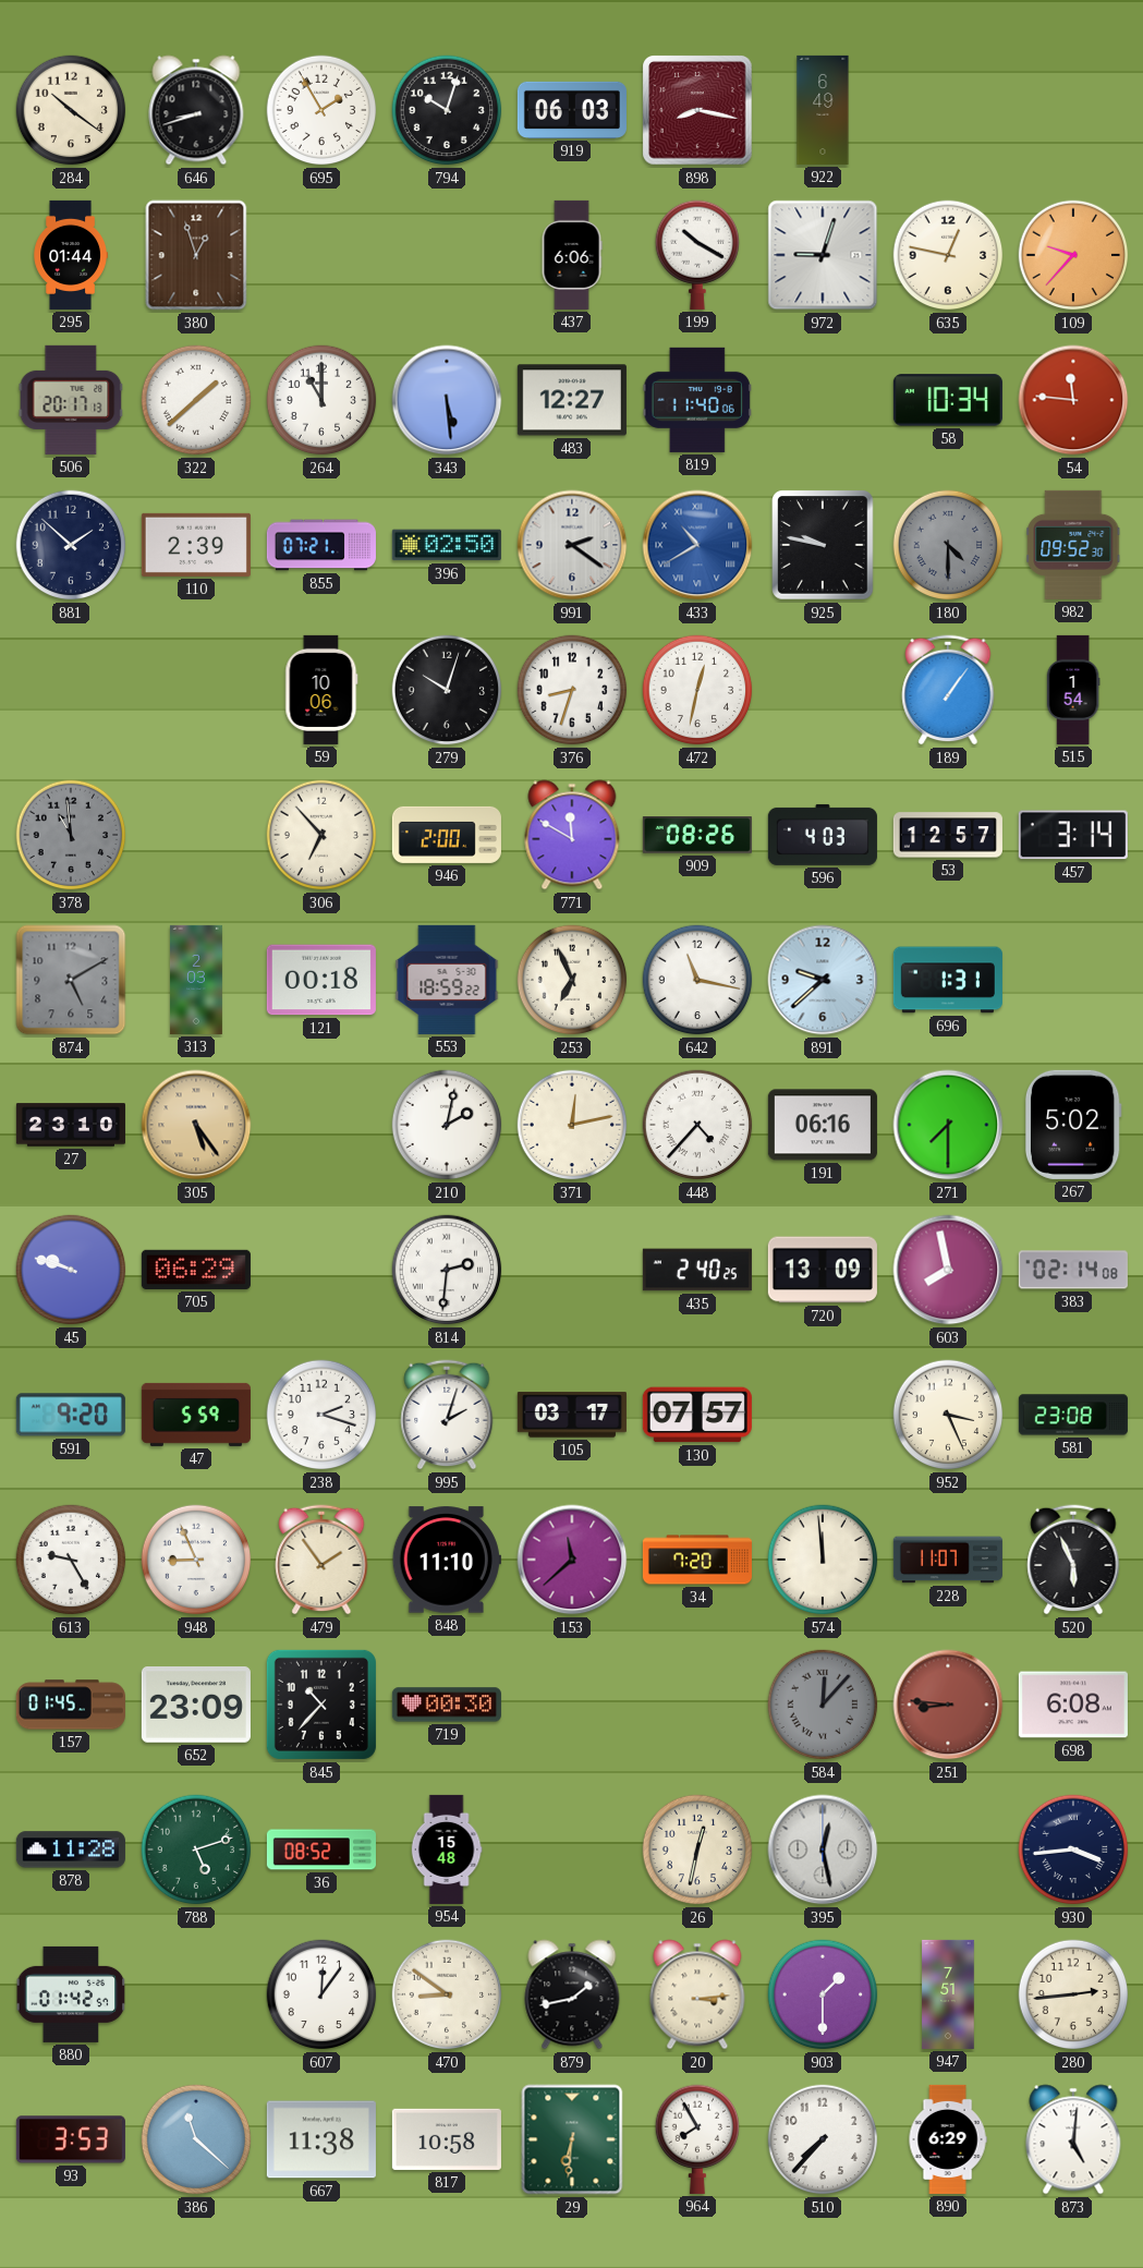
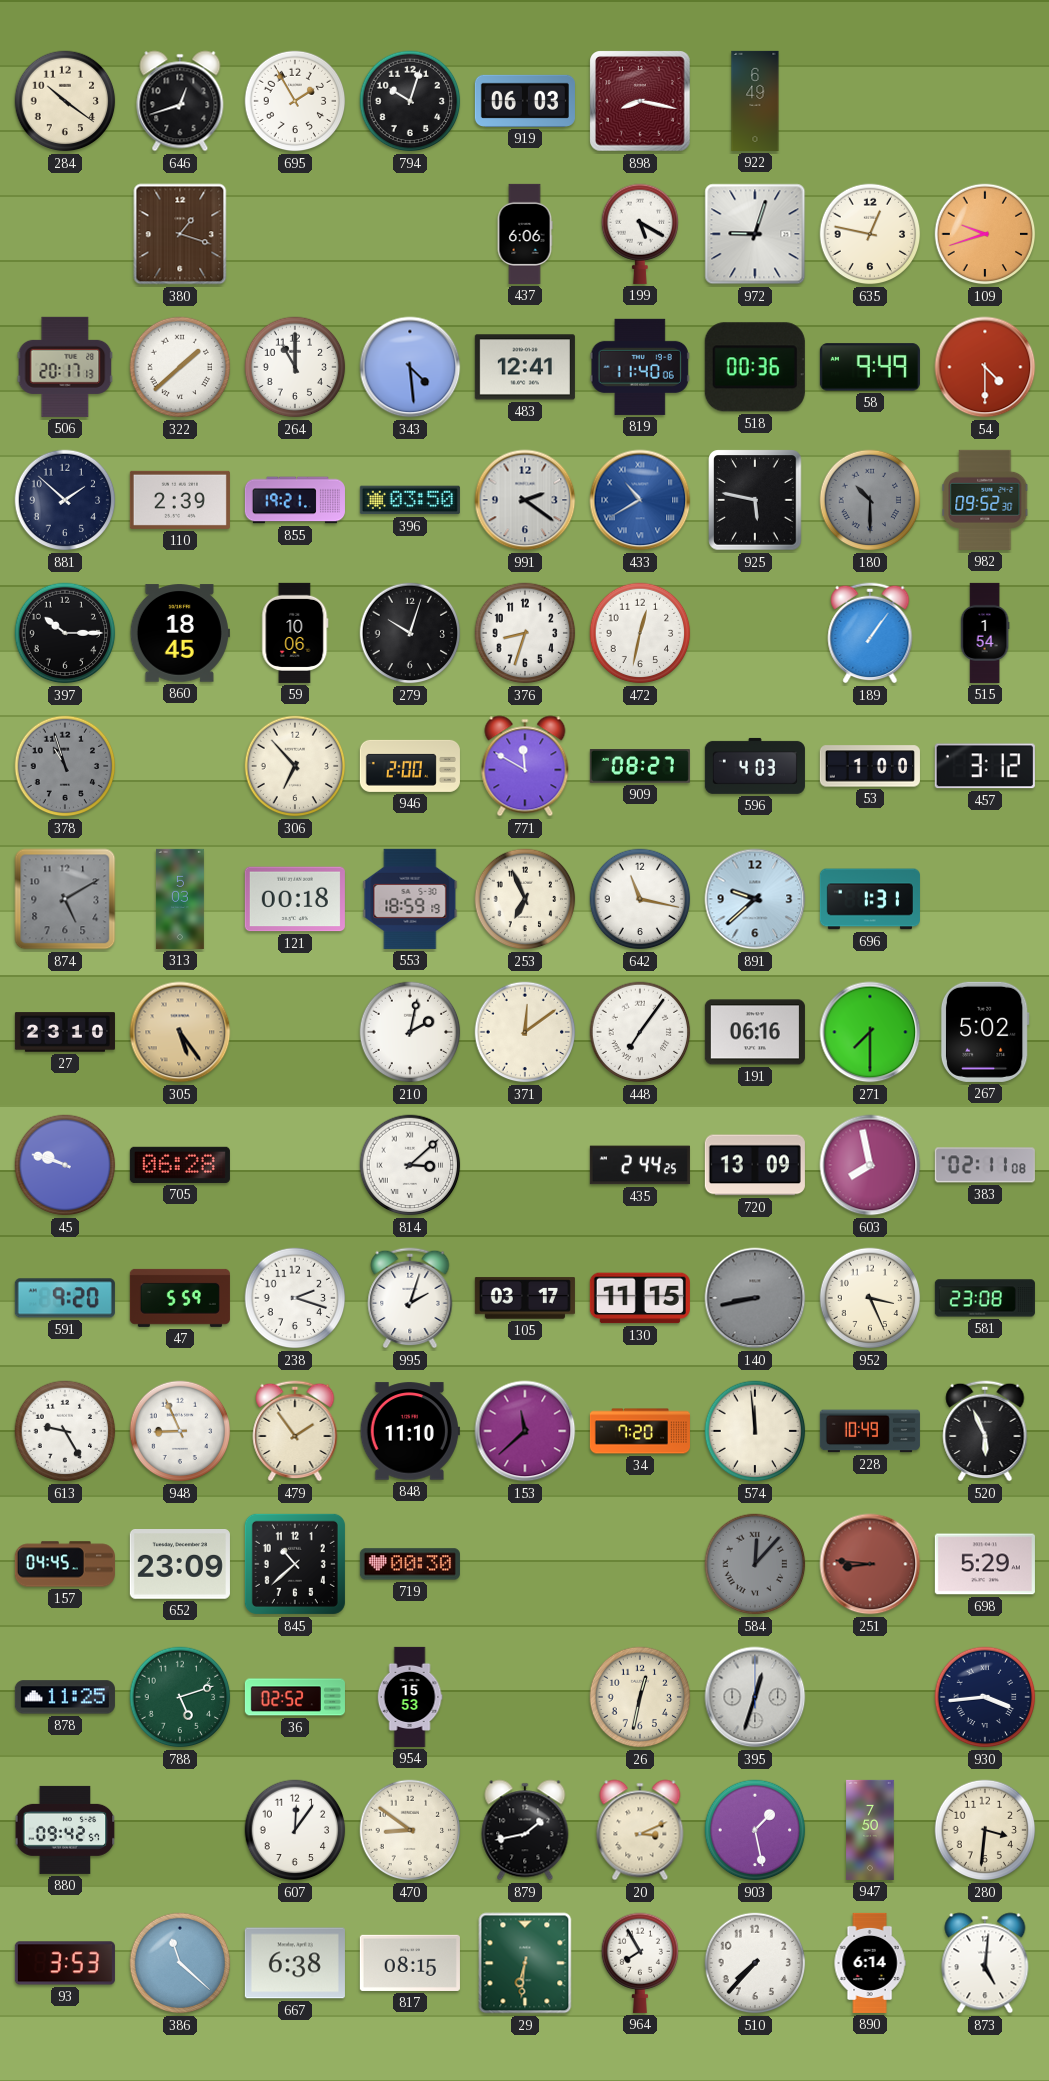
646: 8:42 -> 12:42 (180, 101)
295: 01:44 -> none (71, 255)
380: 12:57 -> 1:18 (180, 234)
199: 10:20 -> 5:20 (640, 234)
109: 9:37 -> 9:42 (985, 234)
343: 5:29 -> 4:29 (410, 367)
483: 12:27 -> 12:41 (525, 367)
518: none -> 00:36 (755, 367)
58: 10:34 -> 9:49 (870, 367)
54: 11:46 -> 4:30 (985, 367)
855: 07:21 -> 19:21 (295, 500)
396: 02:50 -> 03:50 (410, 500)
925: 9:47 -> 5:47 (755, 500)
180: 4:30 -> 10:30 (870, 500)
397: none -> 10:15 (65, 633)
860: none -> 18:45 (180, 633)
378: 10:59 -> 10:57 (65, 766)
909: 08:26 -> 08:27 (640, 766)
53: 12:57 -> 1:00 (870, 766)
457: 3:14 -> 3:12 (985, 766)
313: 2:03 -> 5:03 (180, 899)
553: 18:59:22 -> 18:59:19 (410, 899)
371: 12:13 -> 12:09 (525, 1032)
448: 4:37 -> 7:06 (640, 1032)
705: 06:29 -> 06:28 (180, 1165)
814: 2:31 -> 3:08 (410, 1165)
435: 2:40 -> 2:44 (640, 1165)
383: 02:14 -> 02:11 (985, 1165)
130: 07:57 -> 11:15 (640, 1298)
140: none -> 8:43 (755, 1298)
228: 11:07 -> 10:49 (870, 1431)
157: 01:45 -> 04:45 (65, 1564)
845: 10:37 -> 10:38 (295, 1564)
698: 6:08 -> 5:29 (985, 1564)
878: 11:28 -> 11:25 (65, 1697)
36: 08:52 -> 02:52 (295, 1697)
954: 15:48 -> 15:53 (410, 1697)
395: 12:28 -> 12:33 (755, 1697)
880: 01:42 -> 09:42 (65, 1830)
20: 3:14 -> 3:11 (640, 1830)
903: 1:30 -> 1:28 (755, 1830)
947: 7:51 -> 7:50 (870, 1830)
280: 2:44 -> 3:31 (985, 1830)
667: 11:38 -> 6:38 (295, 1963)
817: 10:58 -> 08:15 (410, 1963)
890: 6:29 -> 6:14 (870, 1963)
